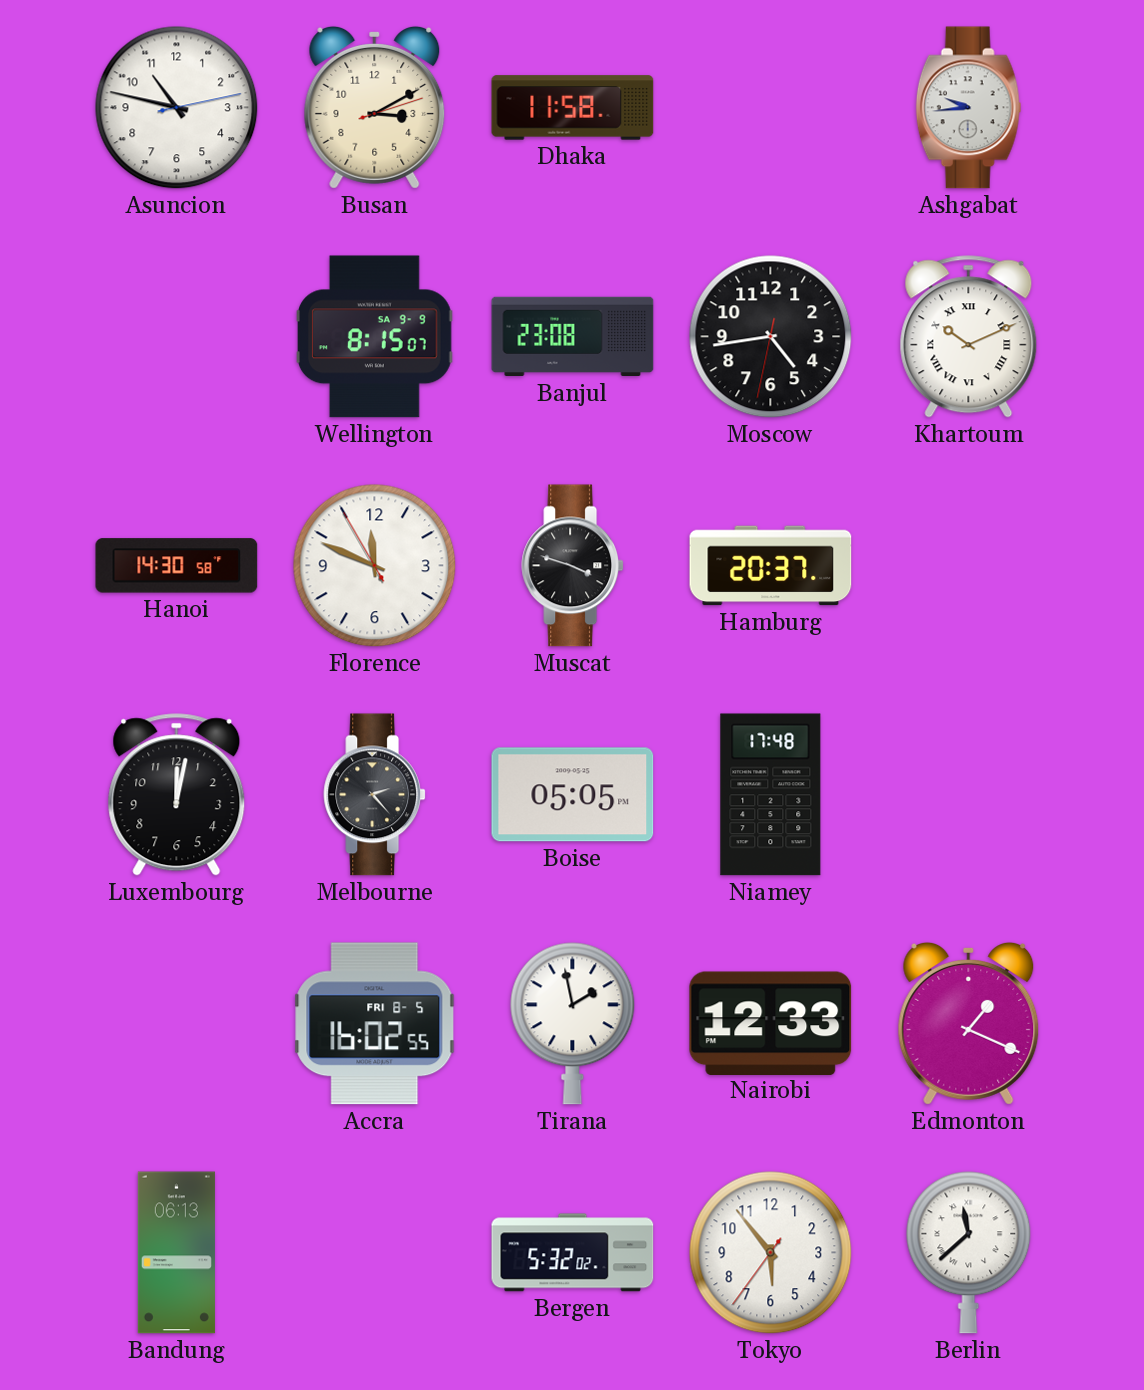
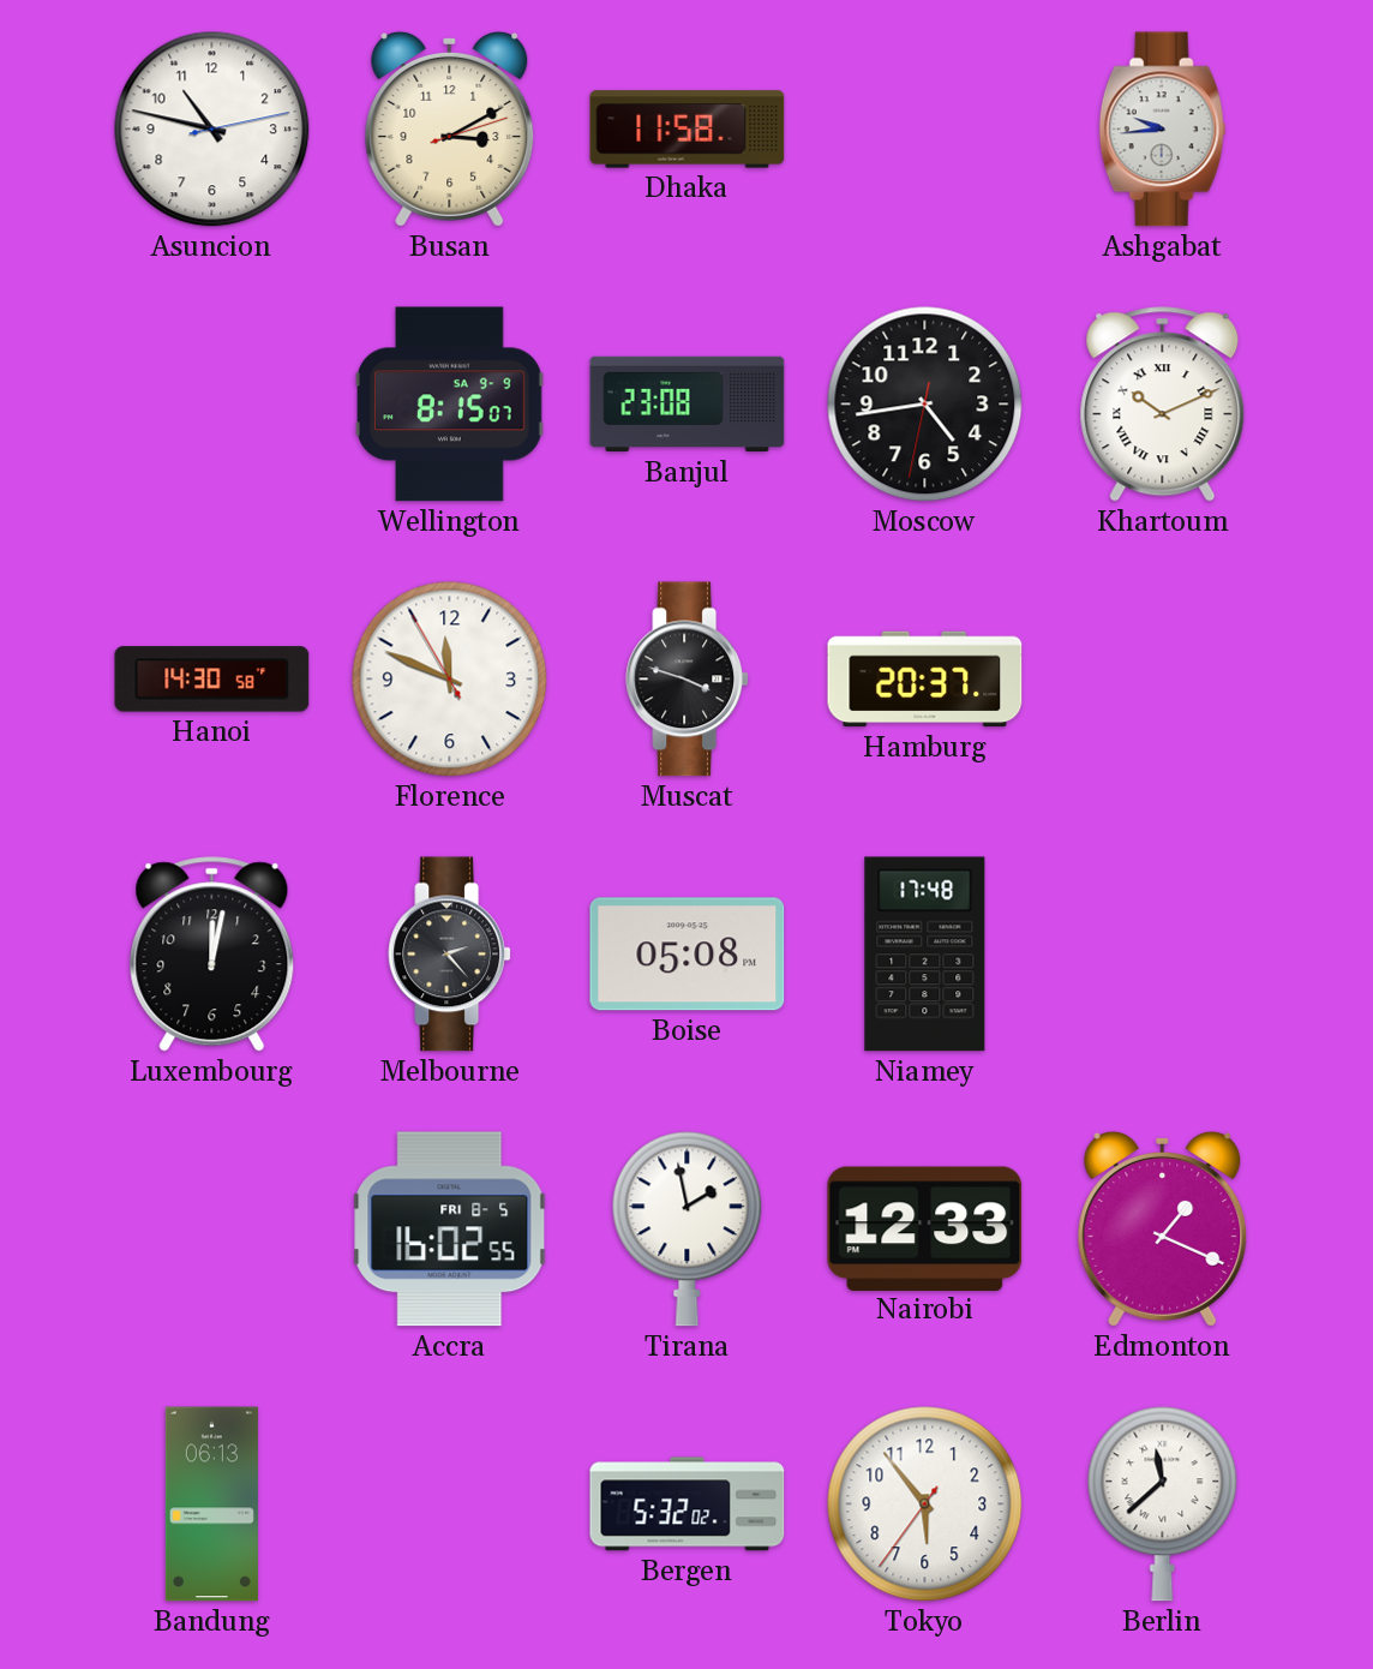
Boise: 05:05 -> 05:08 (688, 955)
